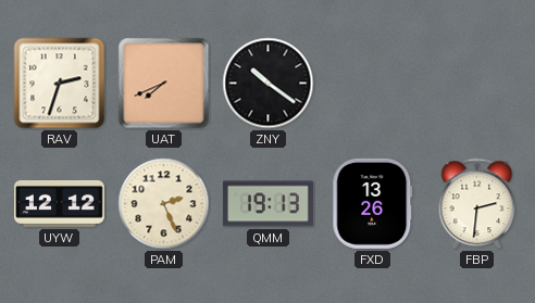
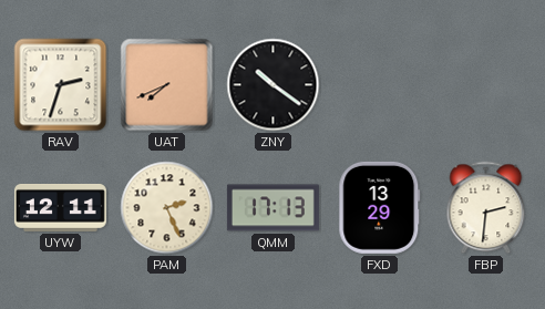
UYW: 12:12 -> 12:11 (60, 207)
QMM: 19:13 -> 17:13 (272, 208)
FXD: 13:26 -> 13:29 (380, 207)
